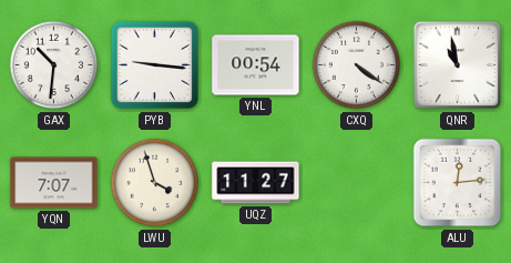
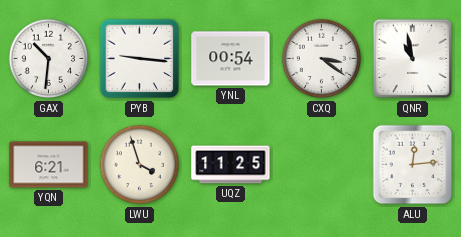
CXQ: 4:21 -> 3:21 (322, 59)
YQN: 7:07 -> 6:21 (49, 165)
UQZ: 11:27 -> 11:25 (231, 165)
